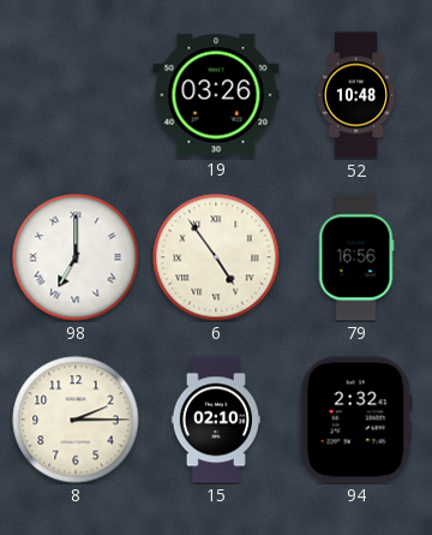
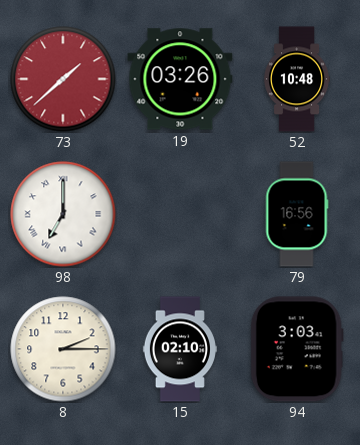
73: none -> 1:38 (63, 79)
6: 4:54 -> none (216, 257)
94: 2:32 -> 3:03 (297, 349)
